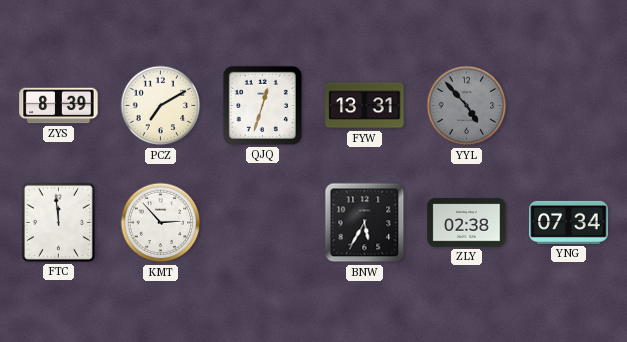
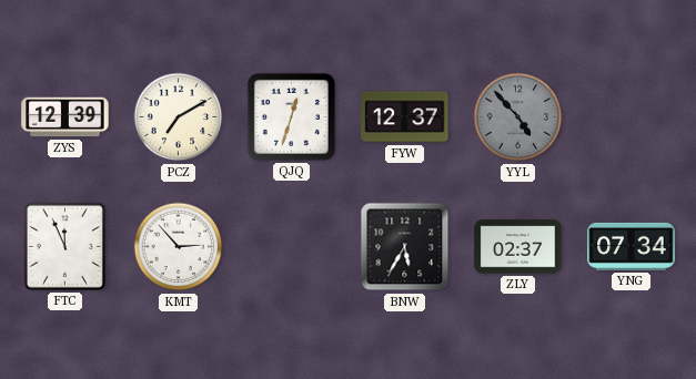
ZYS: 8:39 -> 12:39 (65, 117)
FYW: 13:31 -> 12:37 (405, 117)
FTC: 11:59 -> 11:56 (64, 246)
ZLY: 02:38 -> 02:37 (518, 247)
